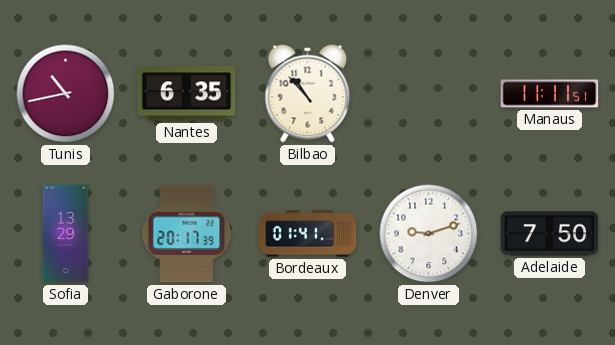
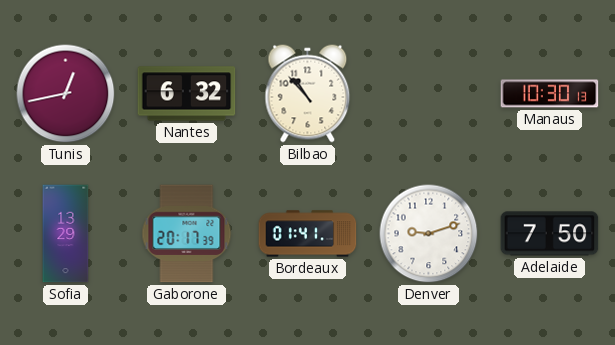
Tunis: 10:43 -> 12:43 (66, 94)
Nantes: 6:35 -> 6:32 (187, 94)
Manaus: 11:11 -> 10:30 (550, 94)
